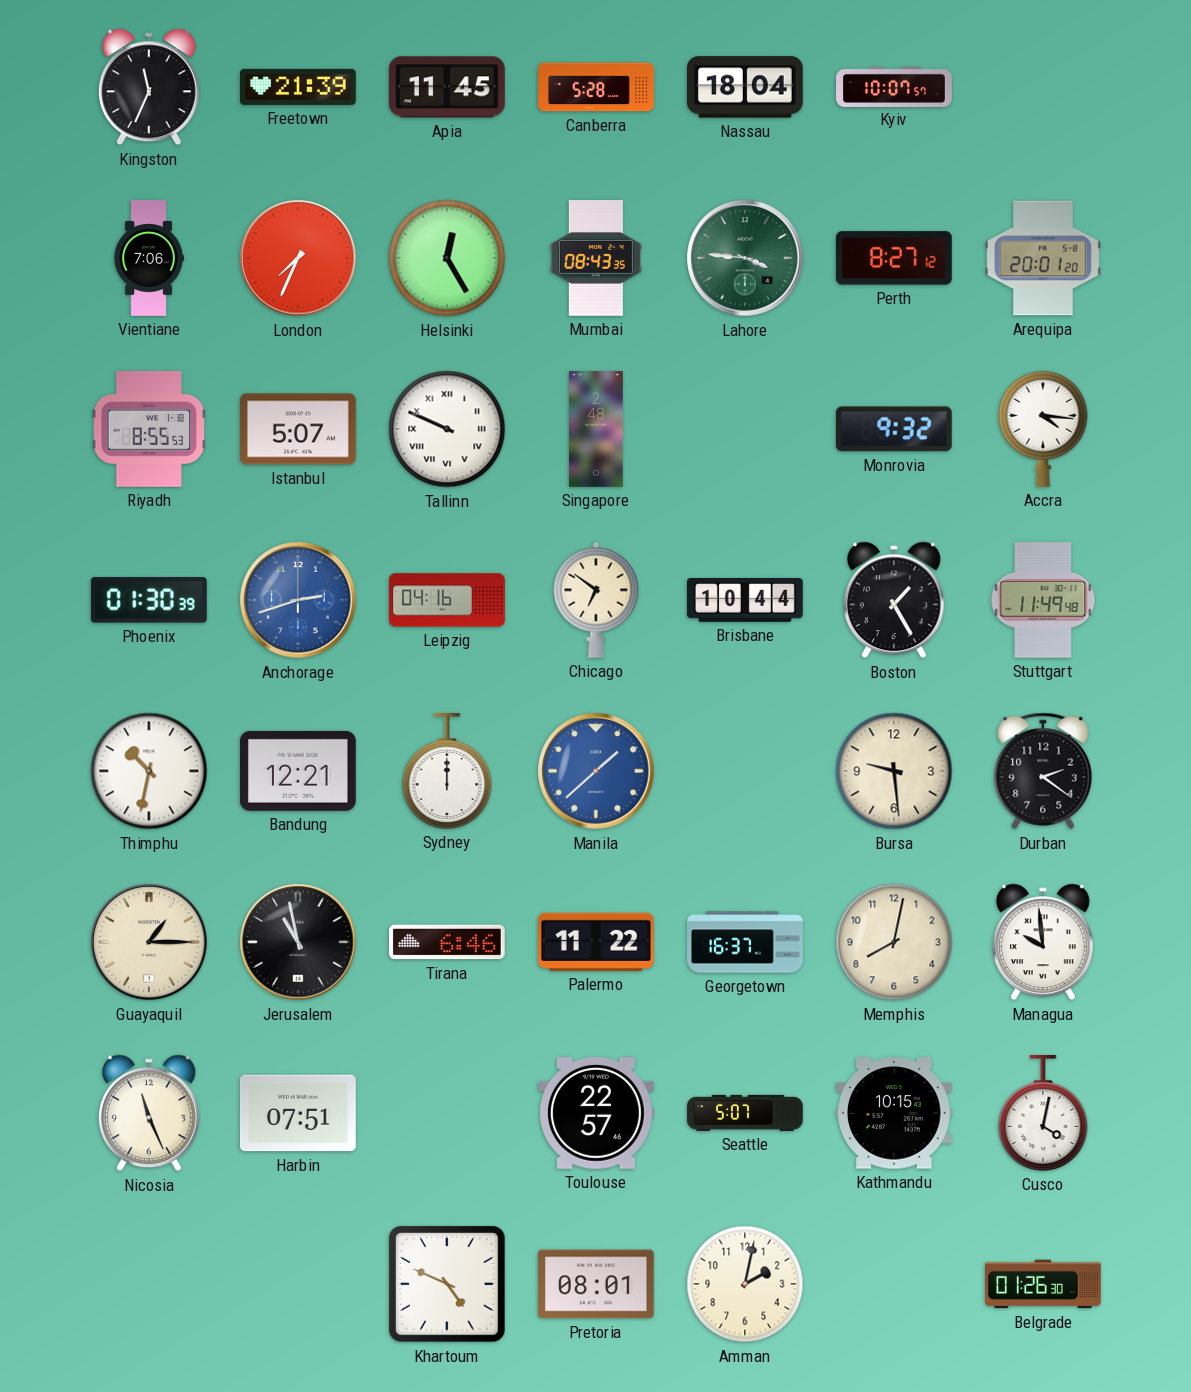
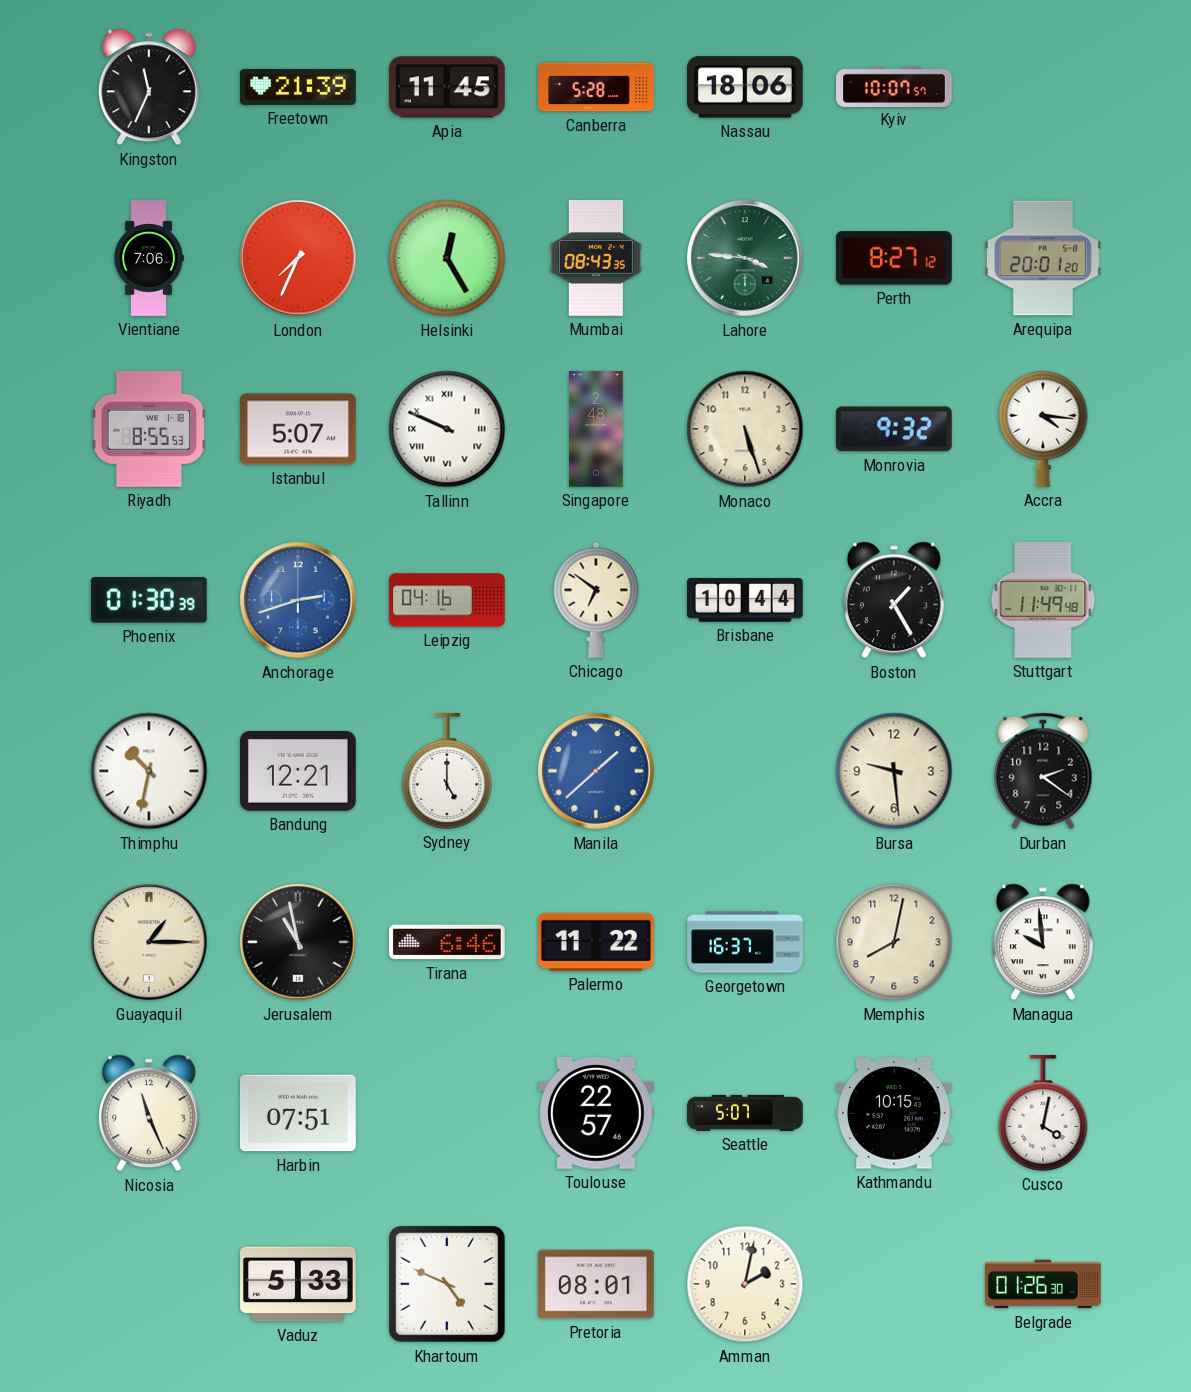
Nassau: 18:04 -> 18:06 (746, 87)
Monaco: none -> 5:27 (745, 429)
Sydney: 12:00 -> 5:00 (447, 772)
Vaduz: none -> 5:33 (299, 1284)
